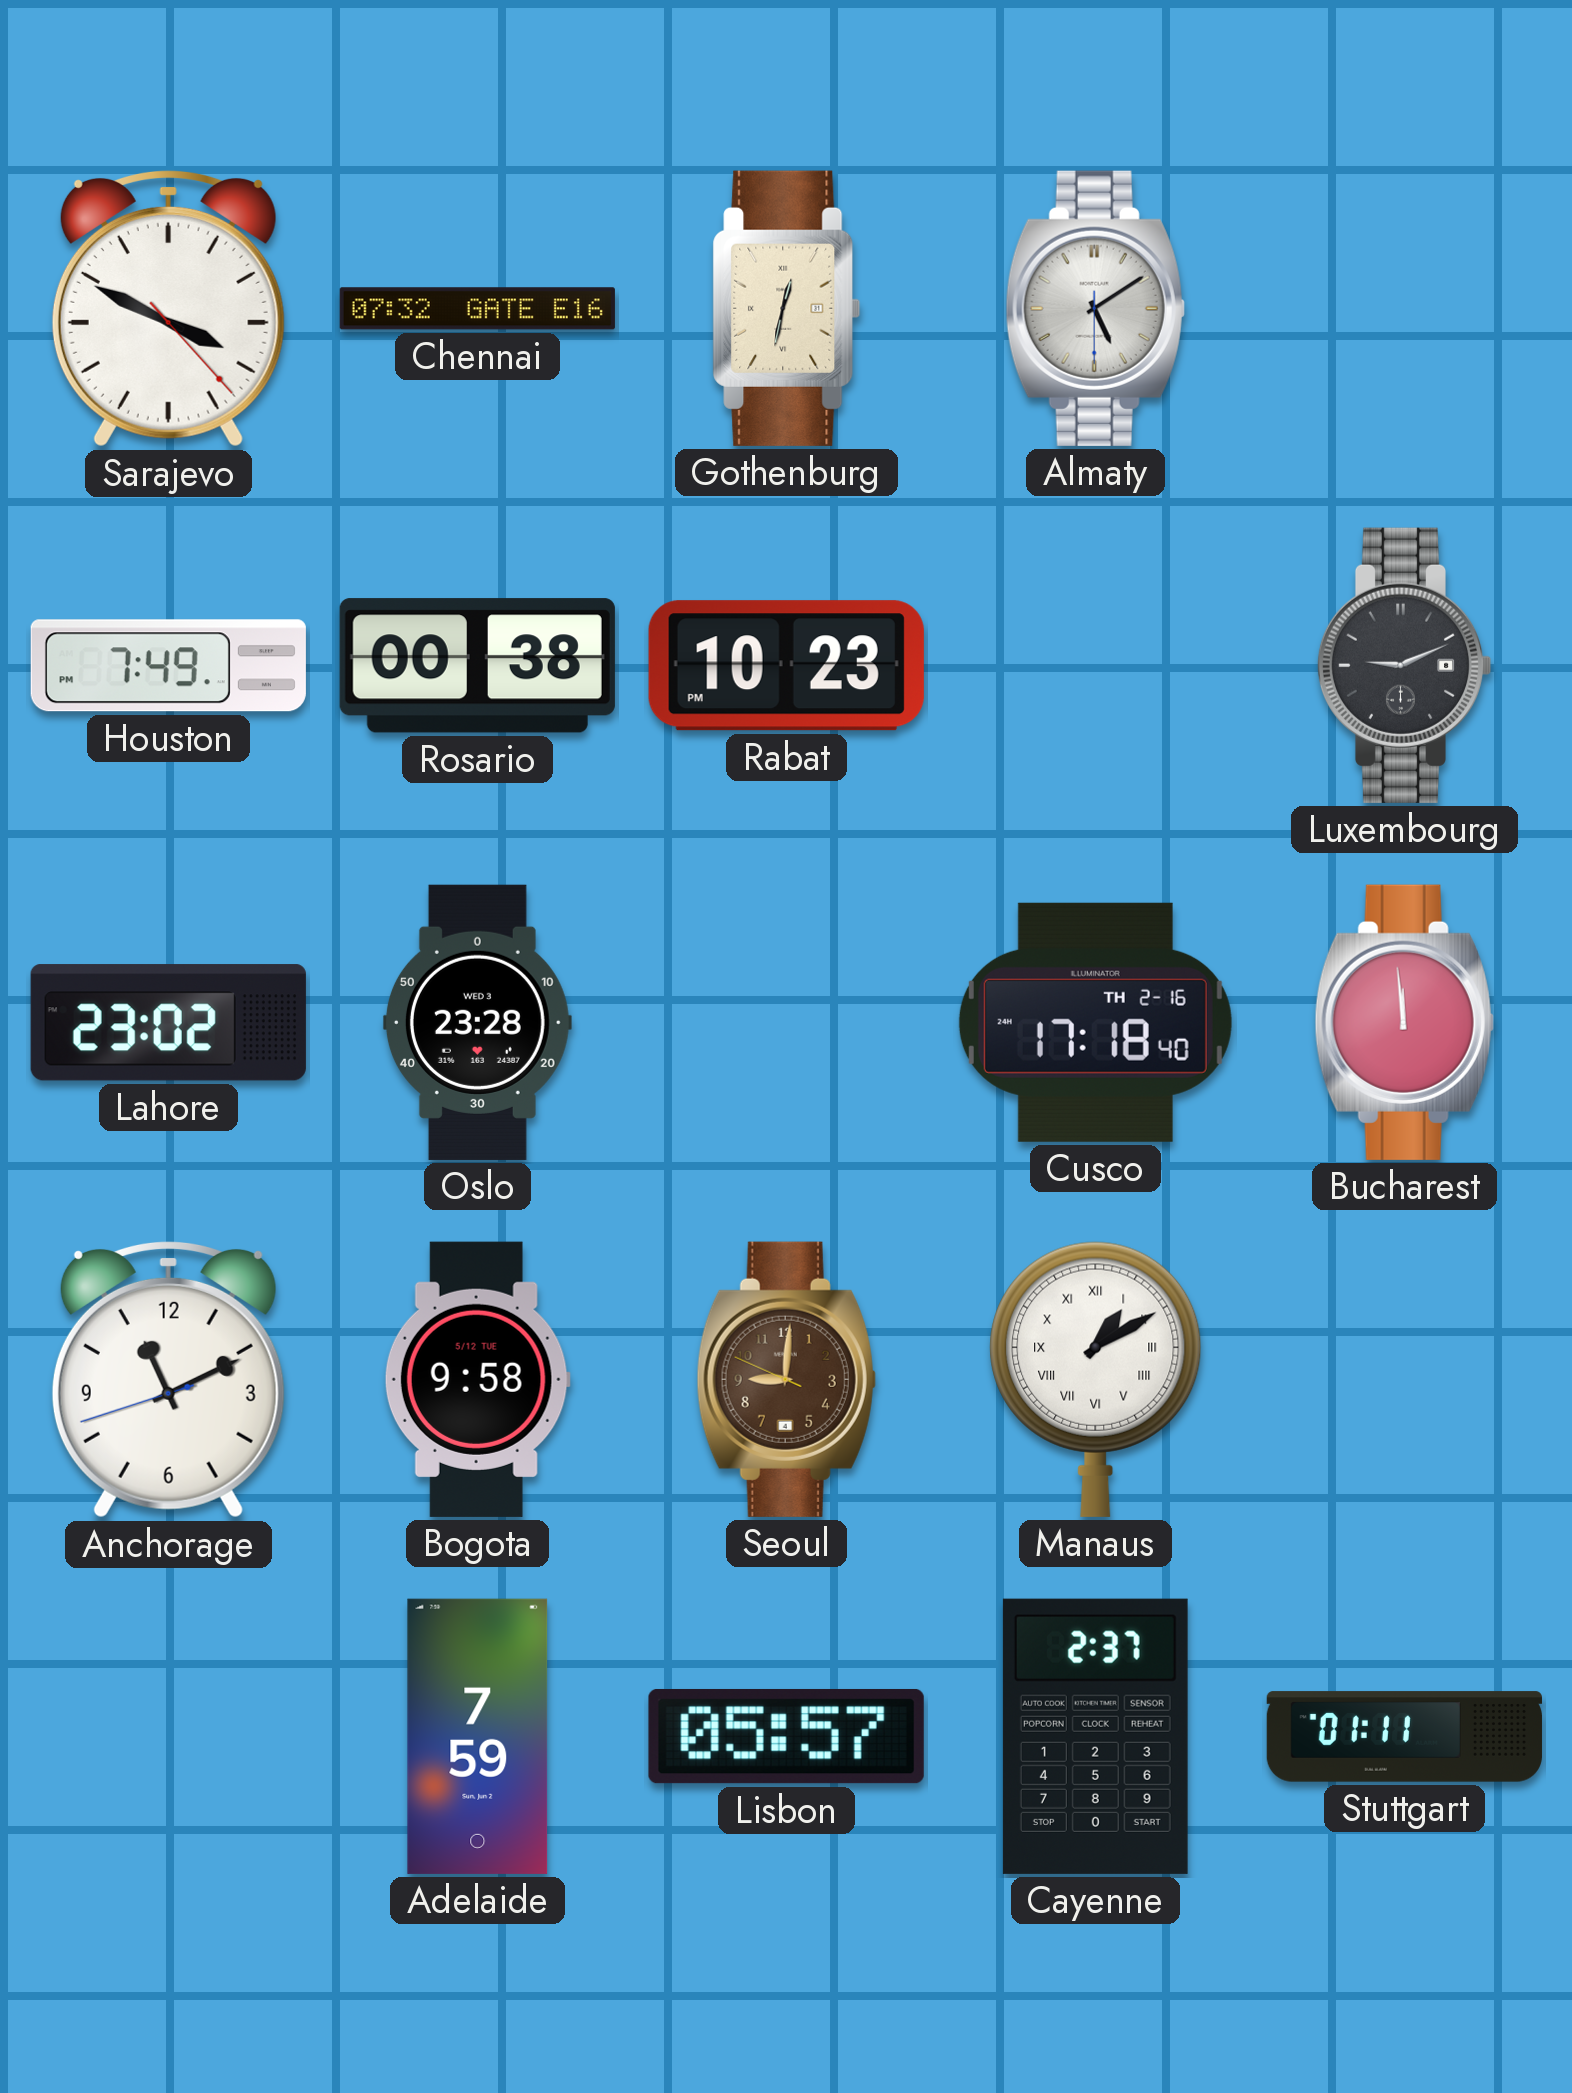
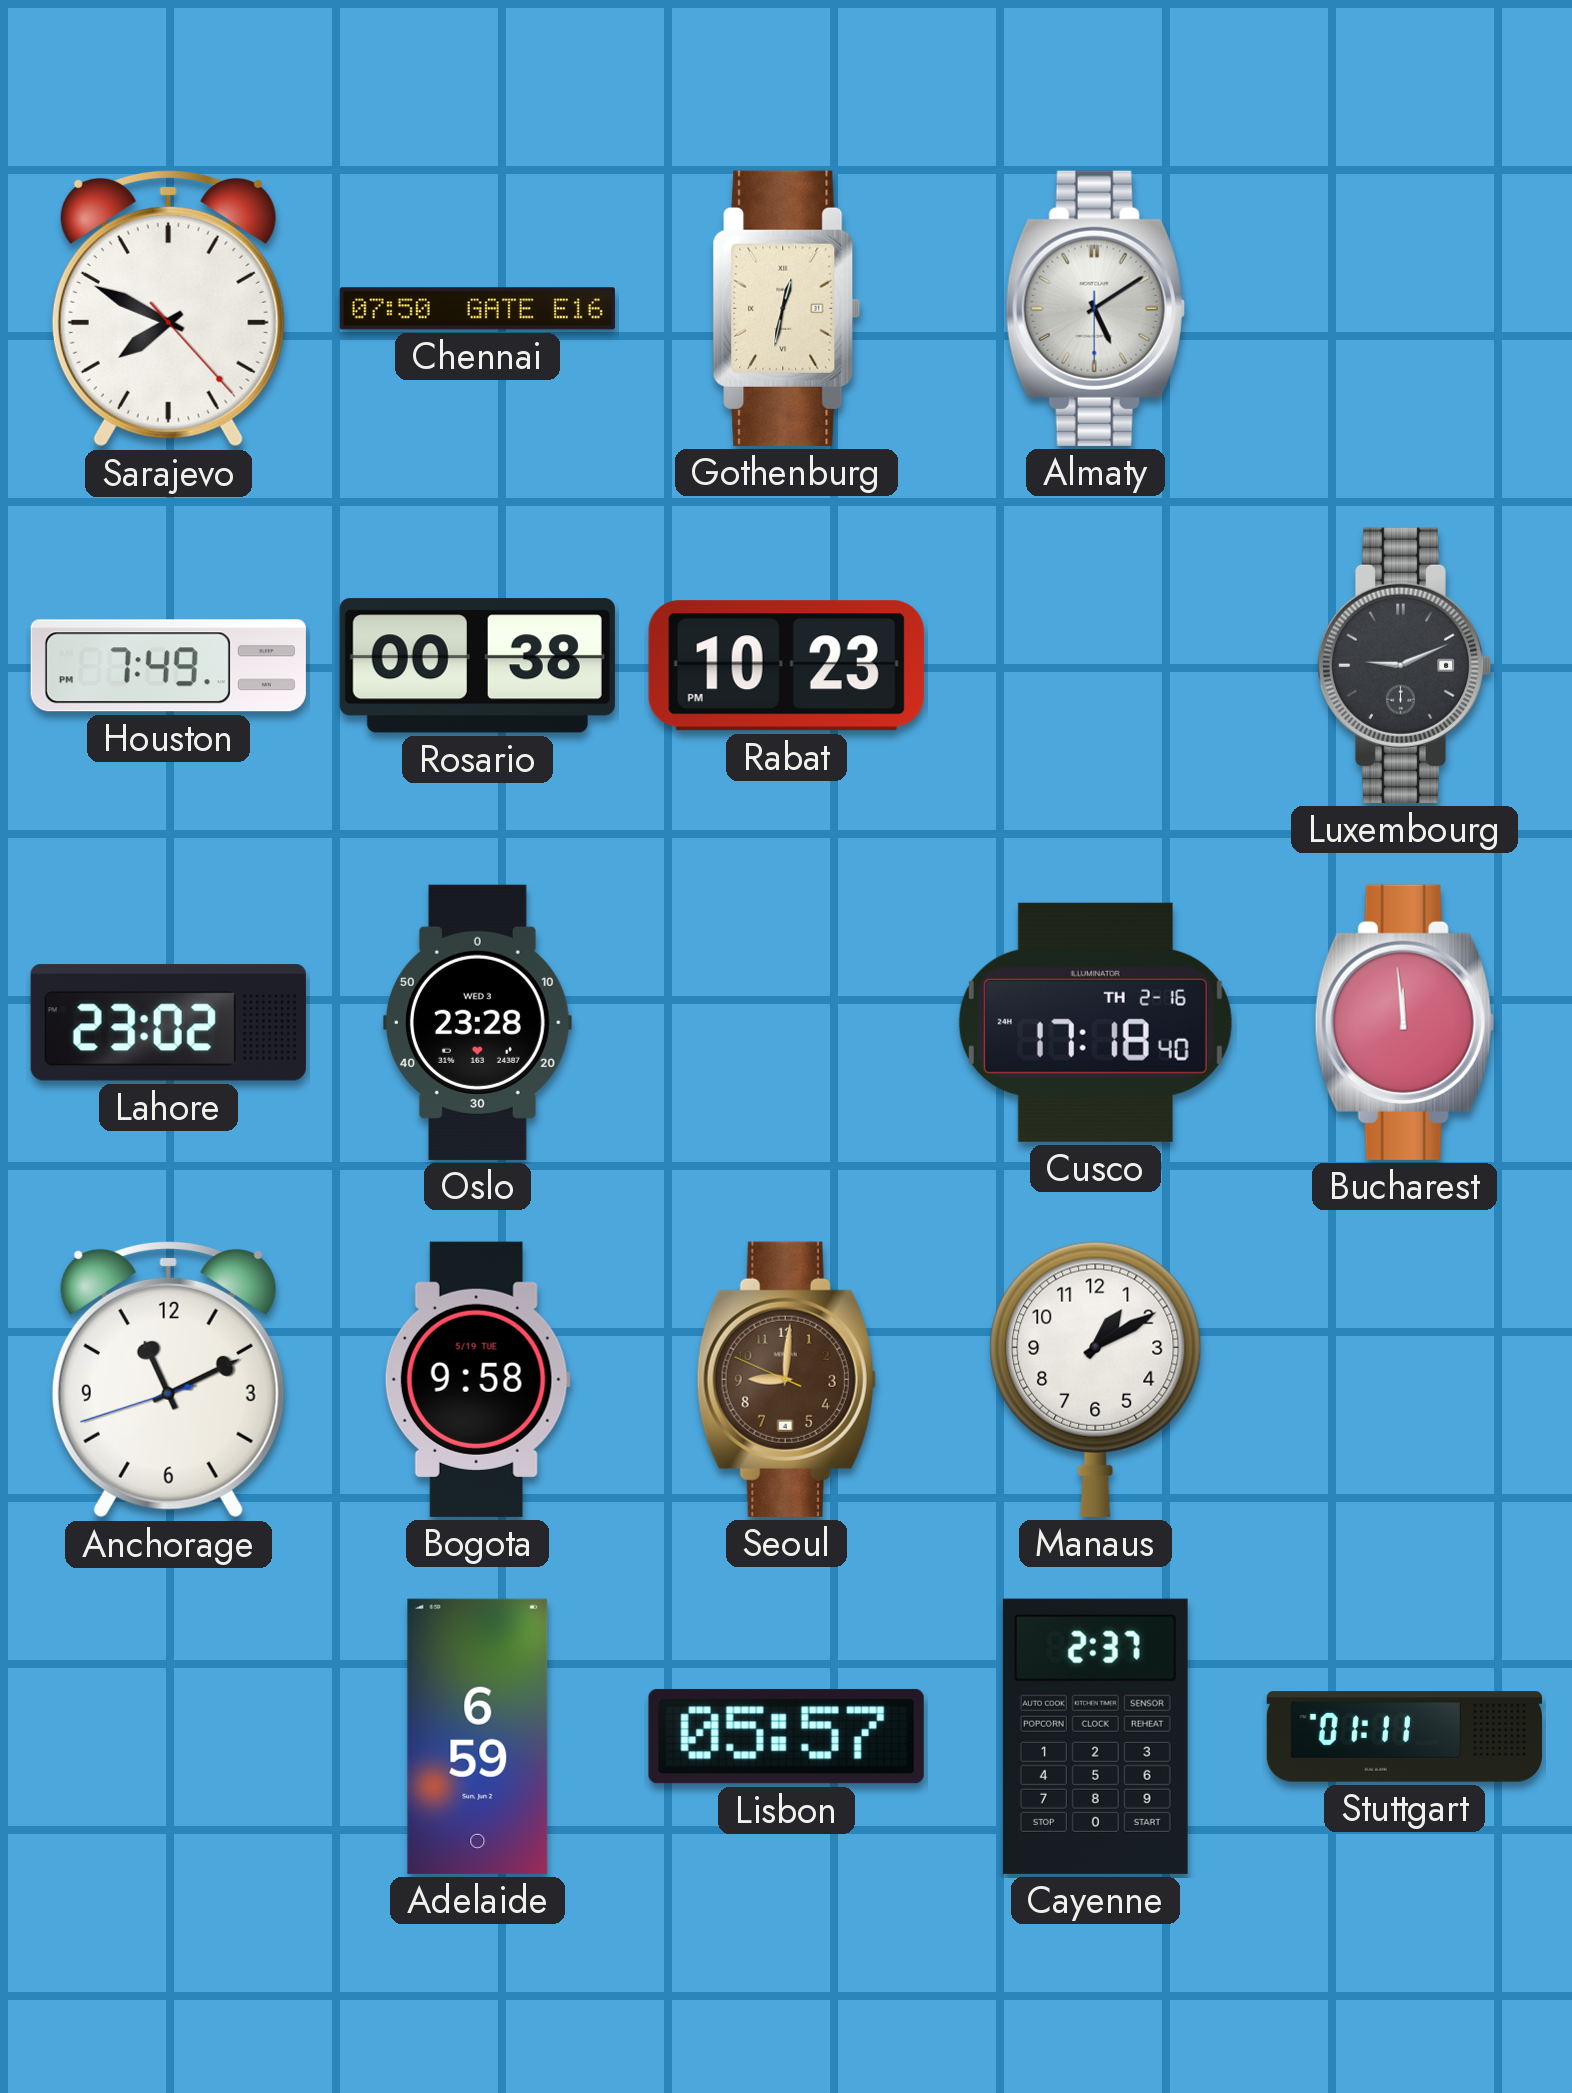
Sarajevo: 3:49 -> 7:49 (168, 308)
Chennai: 07:32 -> 07:50 (477, 309)
Bogota date: 5/12 TUE -> 5/19 TUE (477, 1379)
Manaus numerals: Roman -> Arabic (1096, 1379)
Adelaide: 7:59 -> 6:59 (478, 1736)
